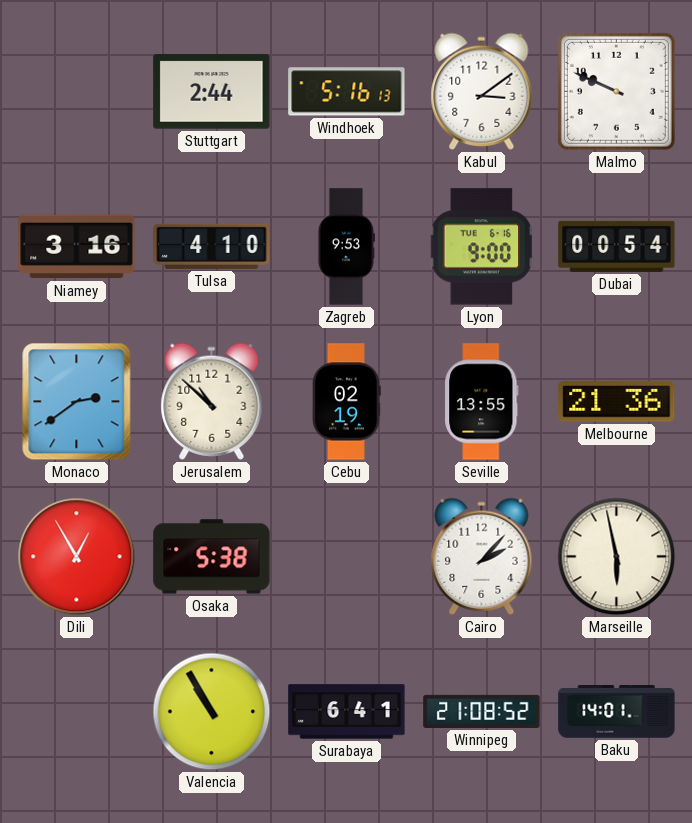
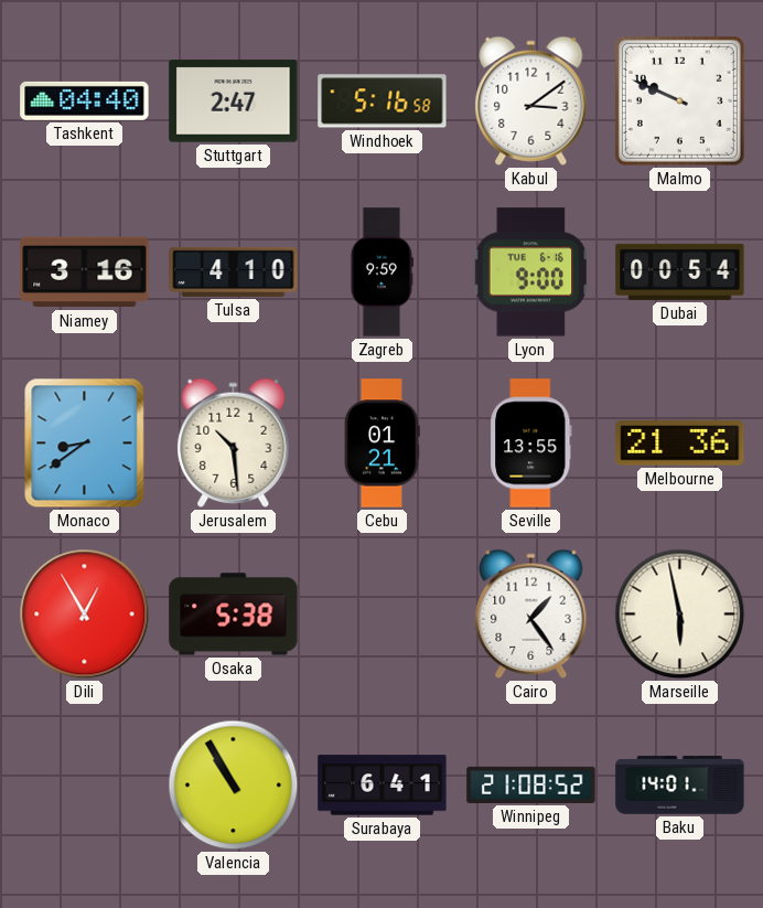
Tashkent: none -> 04:40 (85, 100)
Stuttgart: 2:44 -> 2:47 (234, 102)
Windhoek: 5:16:13 -> 5:16:58 (383, 102)
Zagreb: 9:53 -> 9:59 (382, 273)
Monaco: 2:39 -> 8:39 (85, 444)
Jerusalem: 10:52 -> 10:29 (234, 442)
Cebu: 02:19 -> 01:21 (382, 444)
Cairo: 2:07 -> 1:24 (531, 613)
